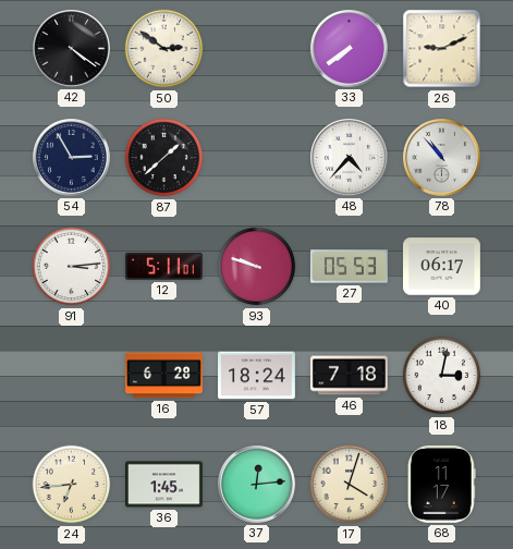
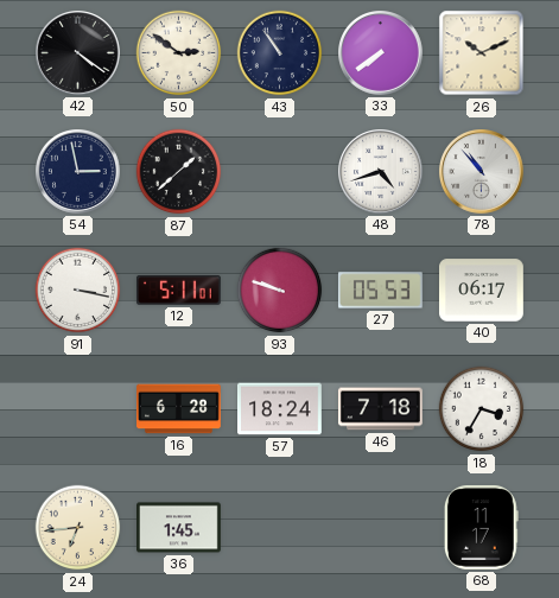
43: none -> 10:54 (280, 53)
26: 9:11 -> 10:11 (482, 53)
54: 2:55 -> 2:58 (78, 172)
48: 4:37 -> 4:42 (381, 172)
91: 3:14 -> 3:17 (78, 291)
18: 3:02 -> 3:35 (482, 409)
37: 12:14 -> none (257, 485)
17: 4:03 -> none (350, 485)
